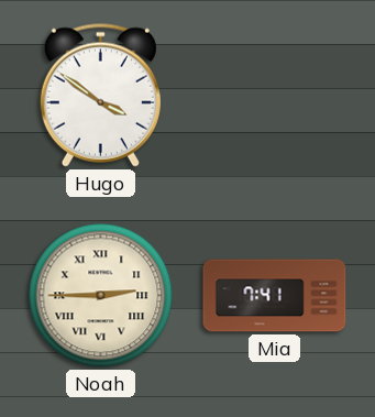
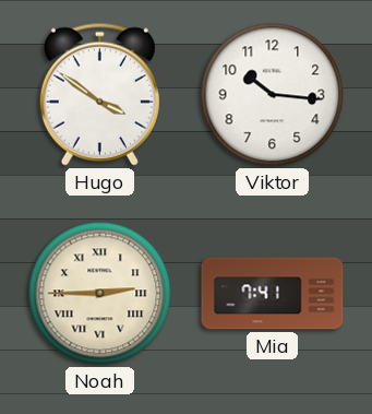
Viktor: none -> 10:16 (273, 95)
